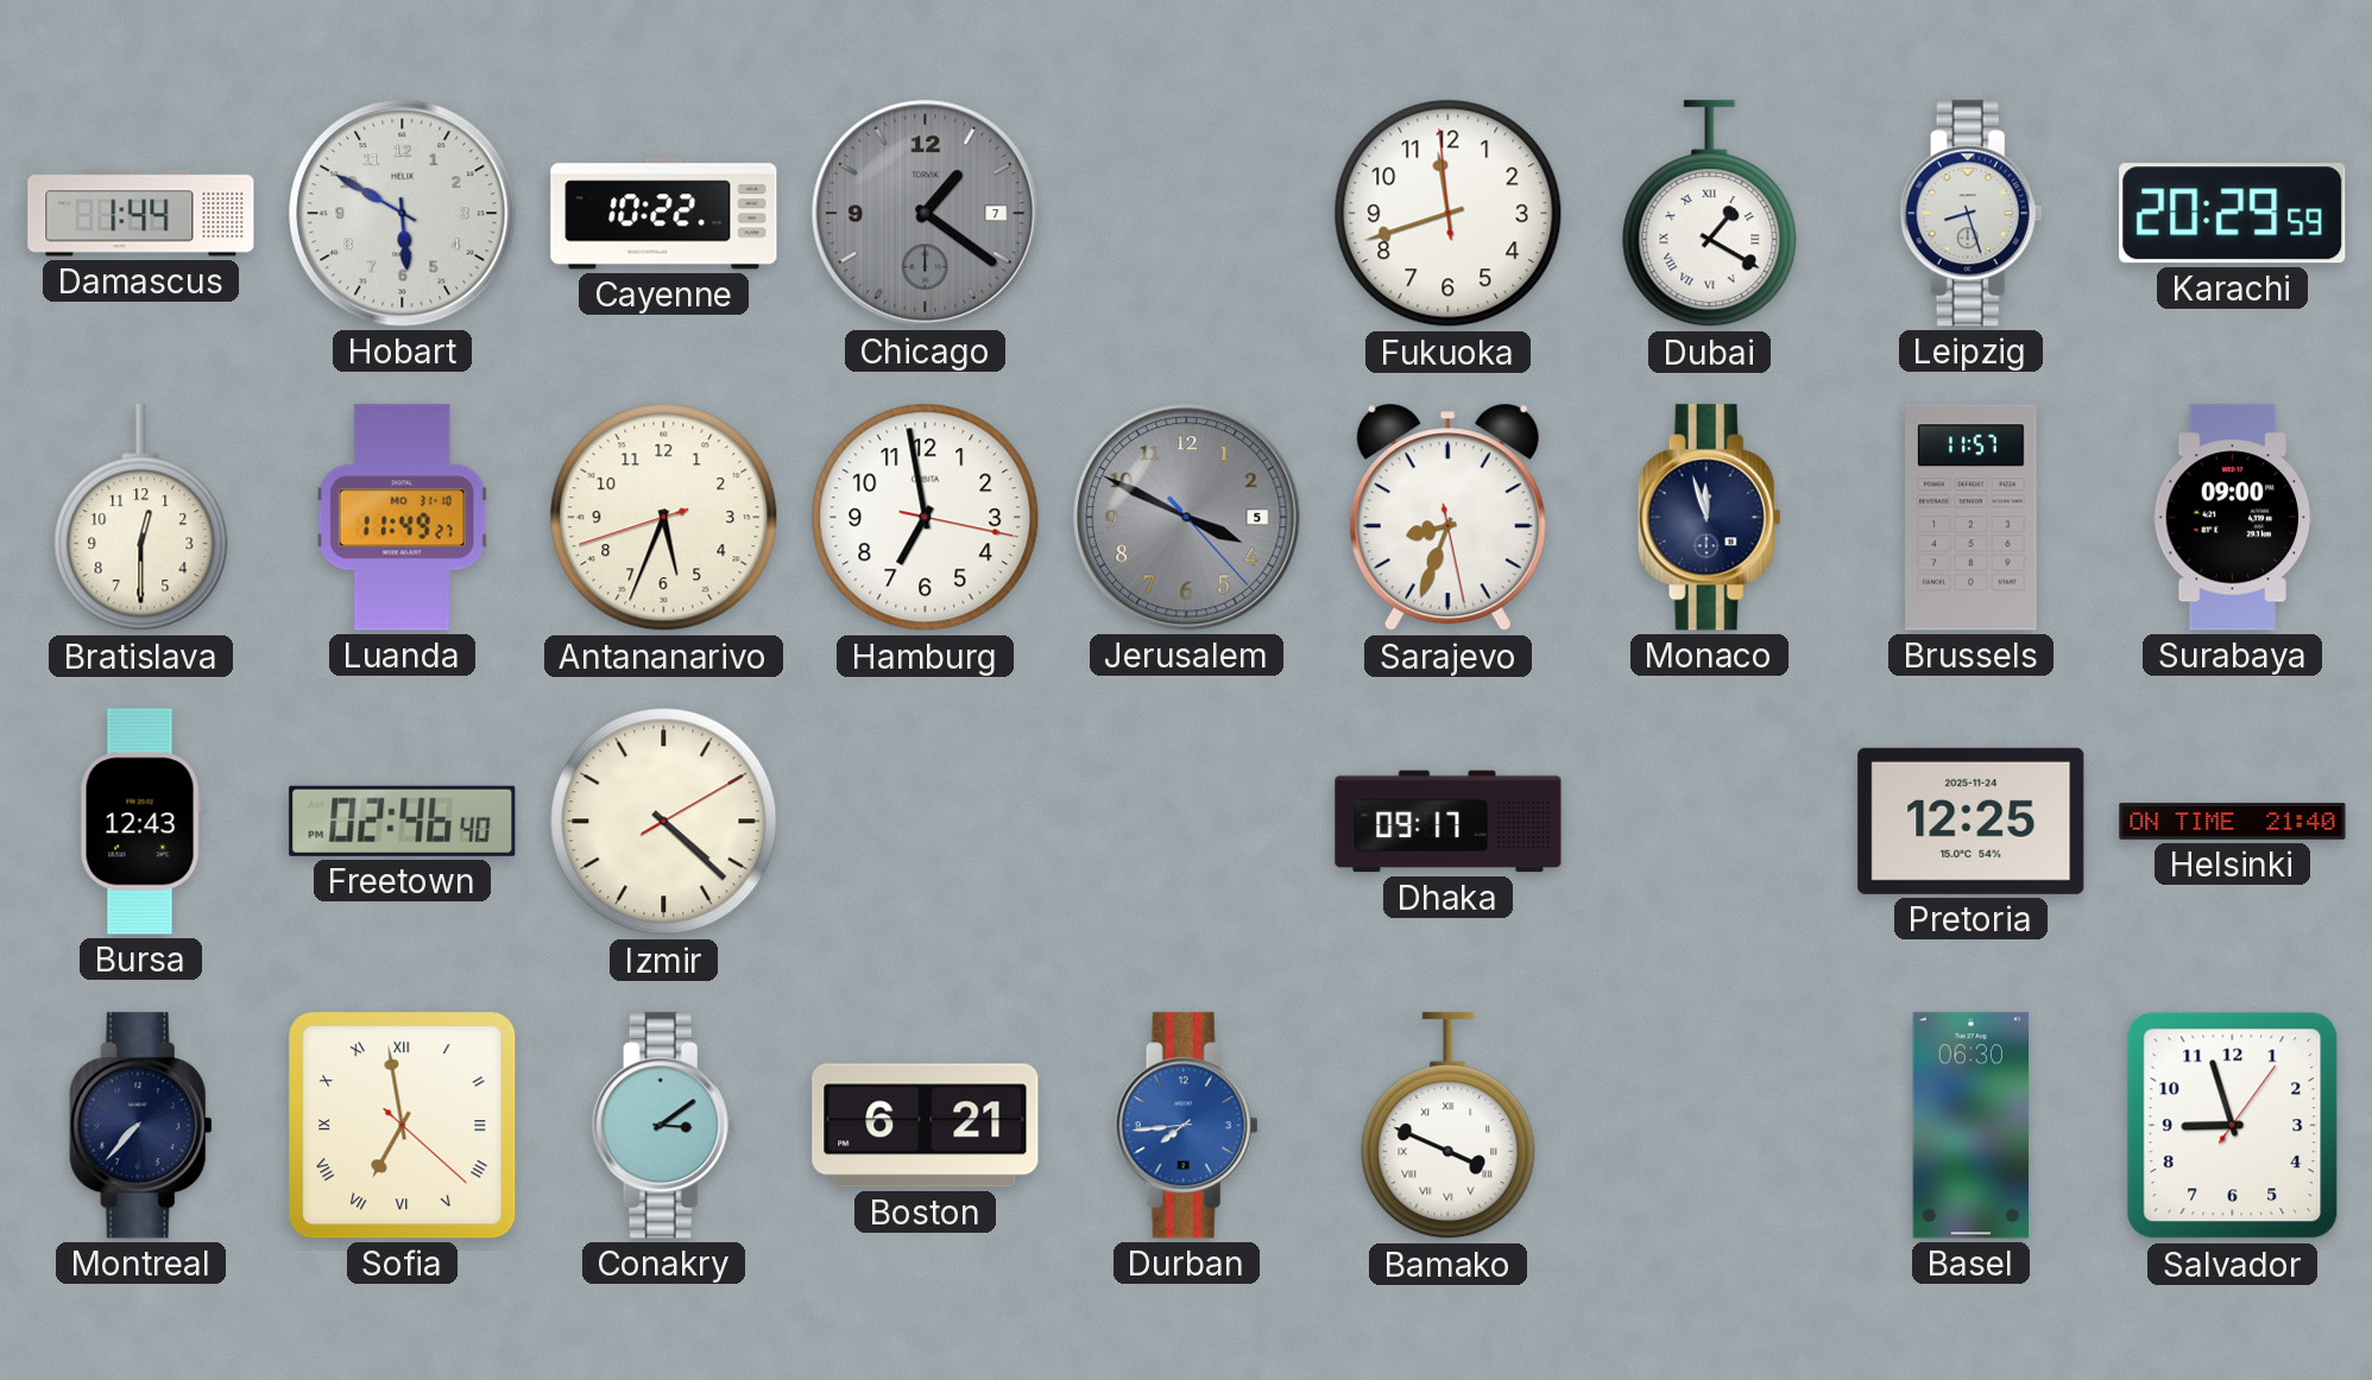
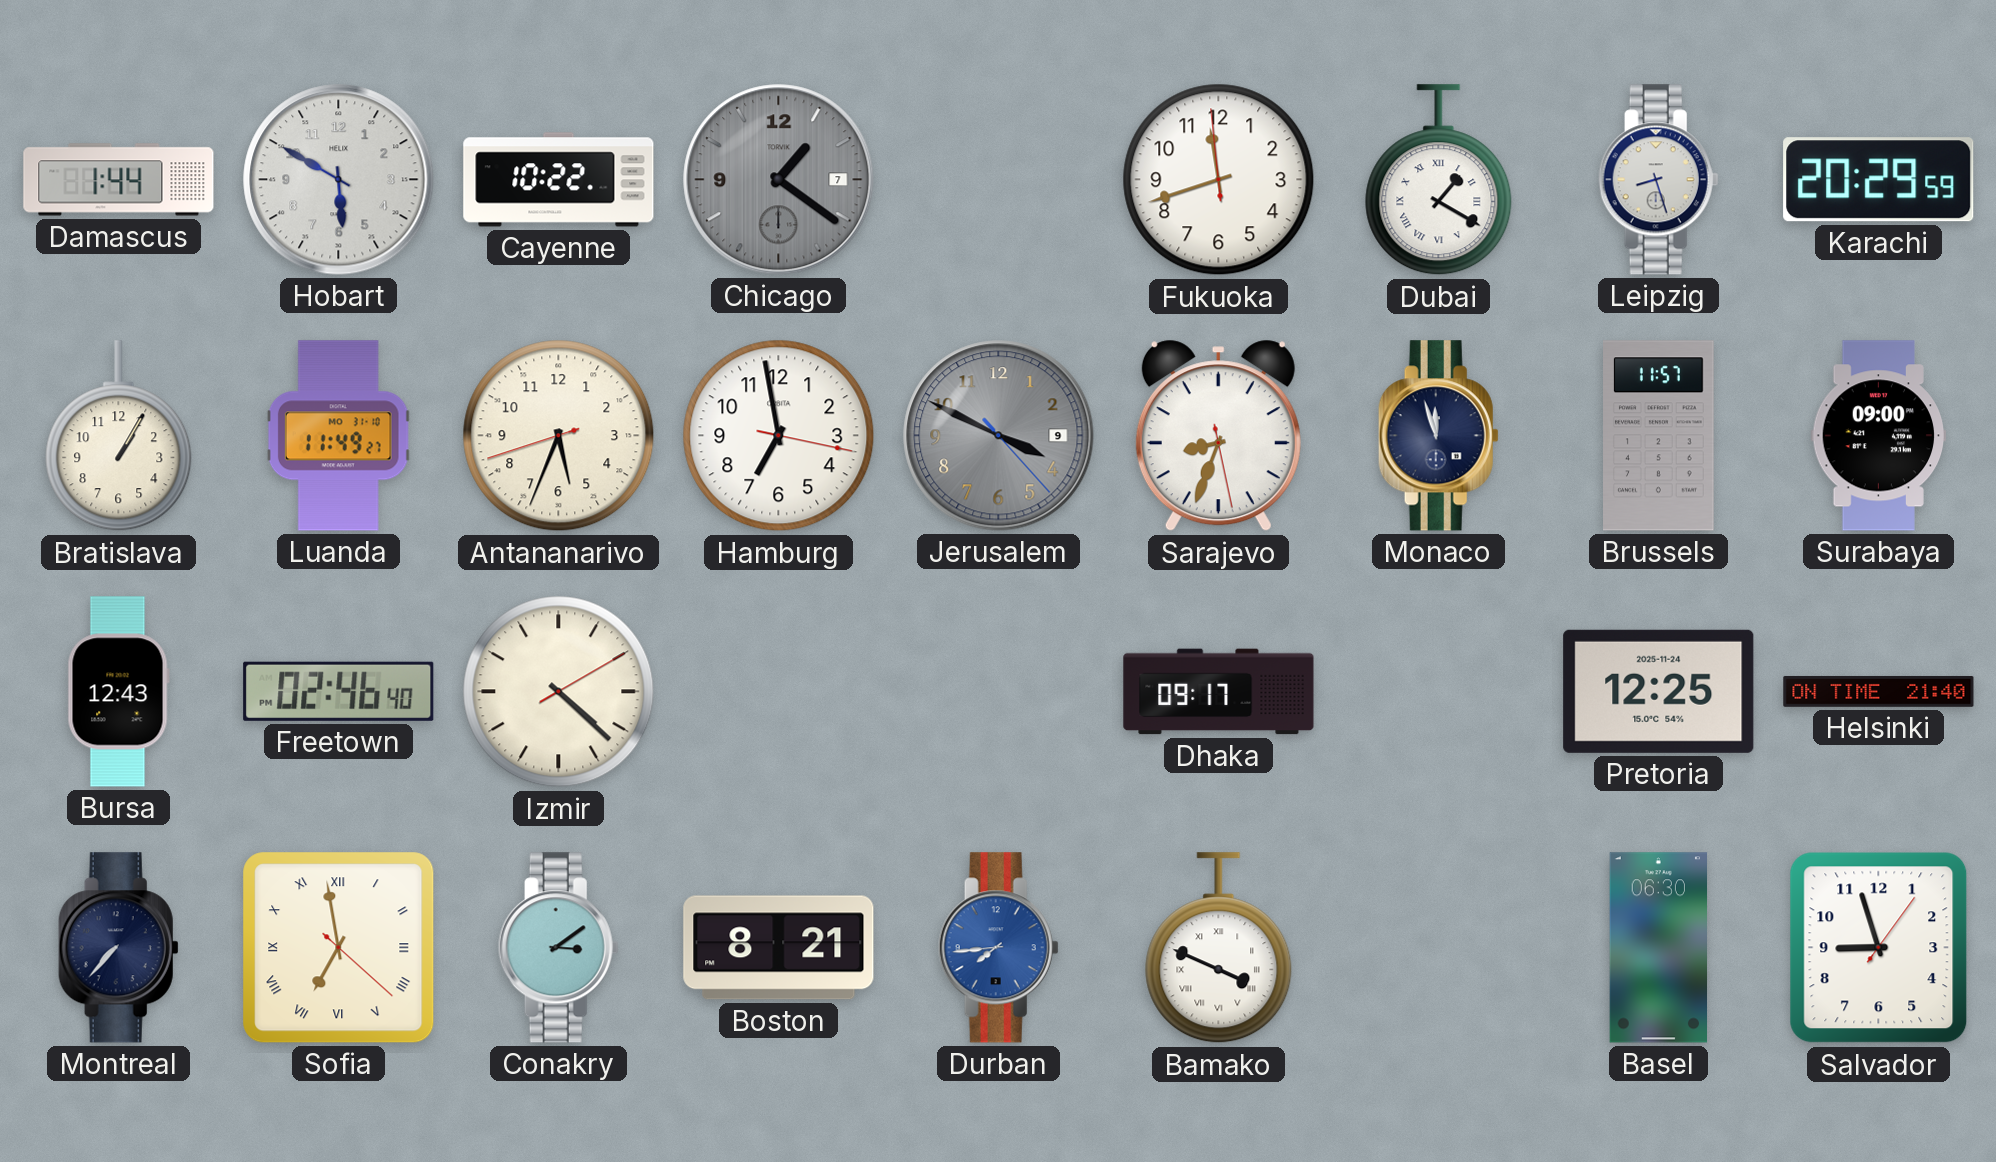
Bratislava: 12:30 -> 1:05 (119, 436)
Jerusalem date: 5 -> 9 (999, 436)
Boston: 6:21 -> 8:21 (779, 948)
